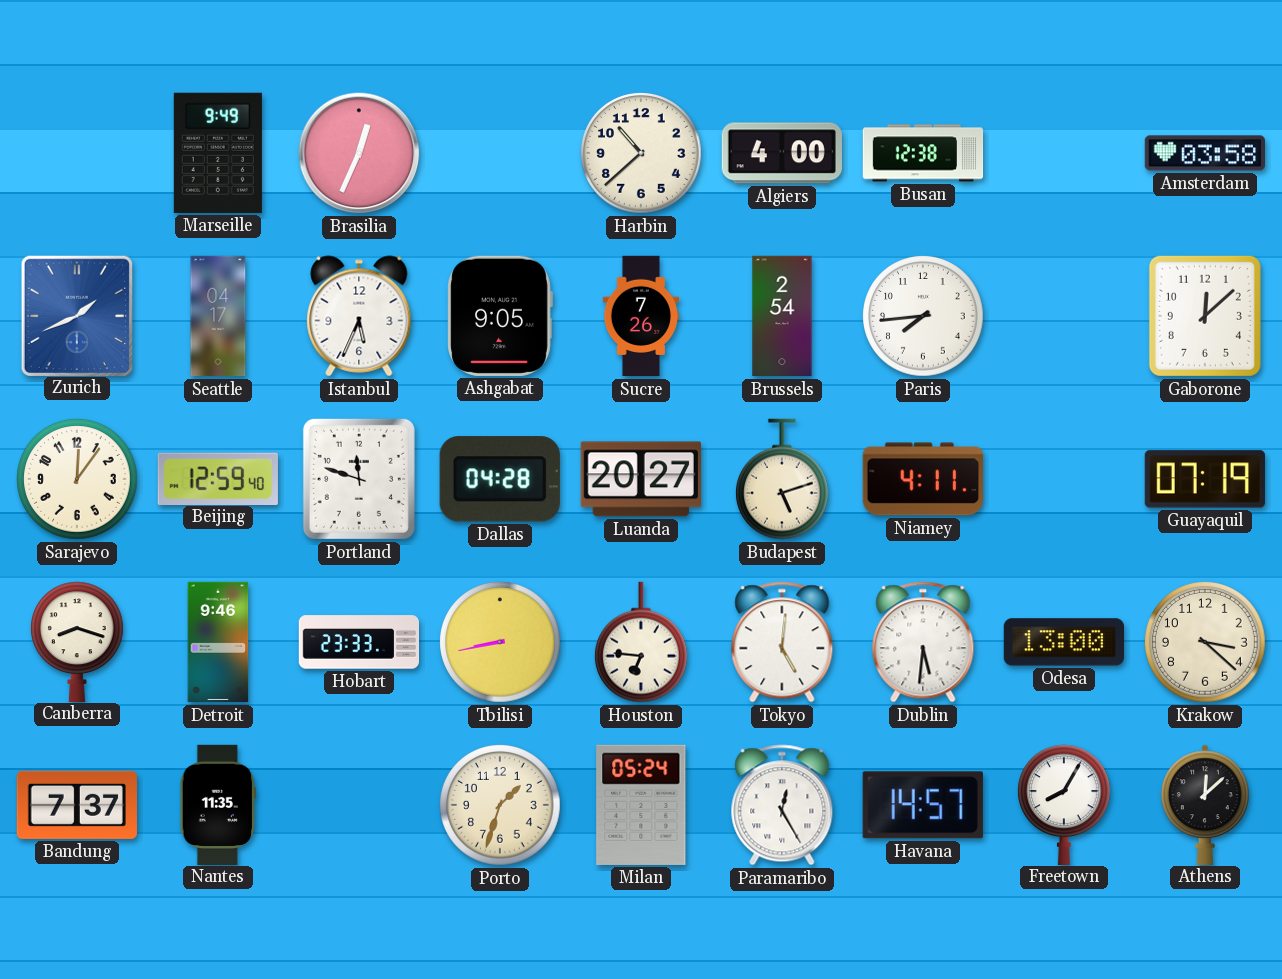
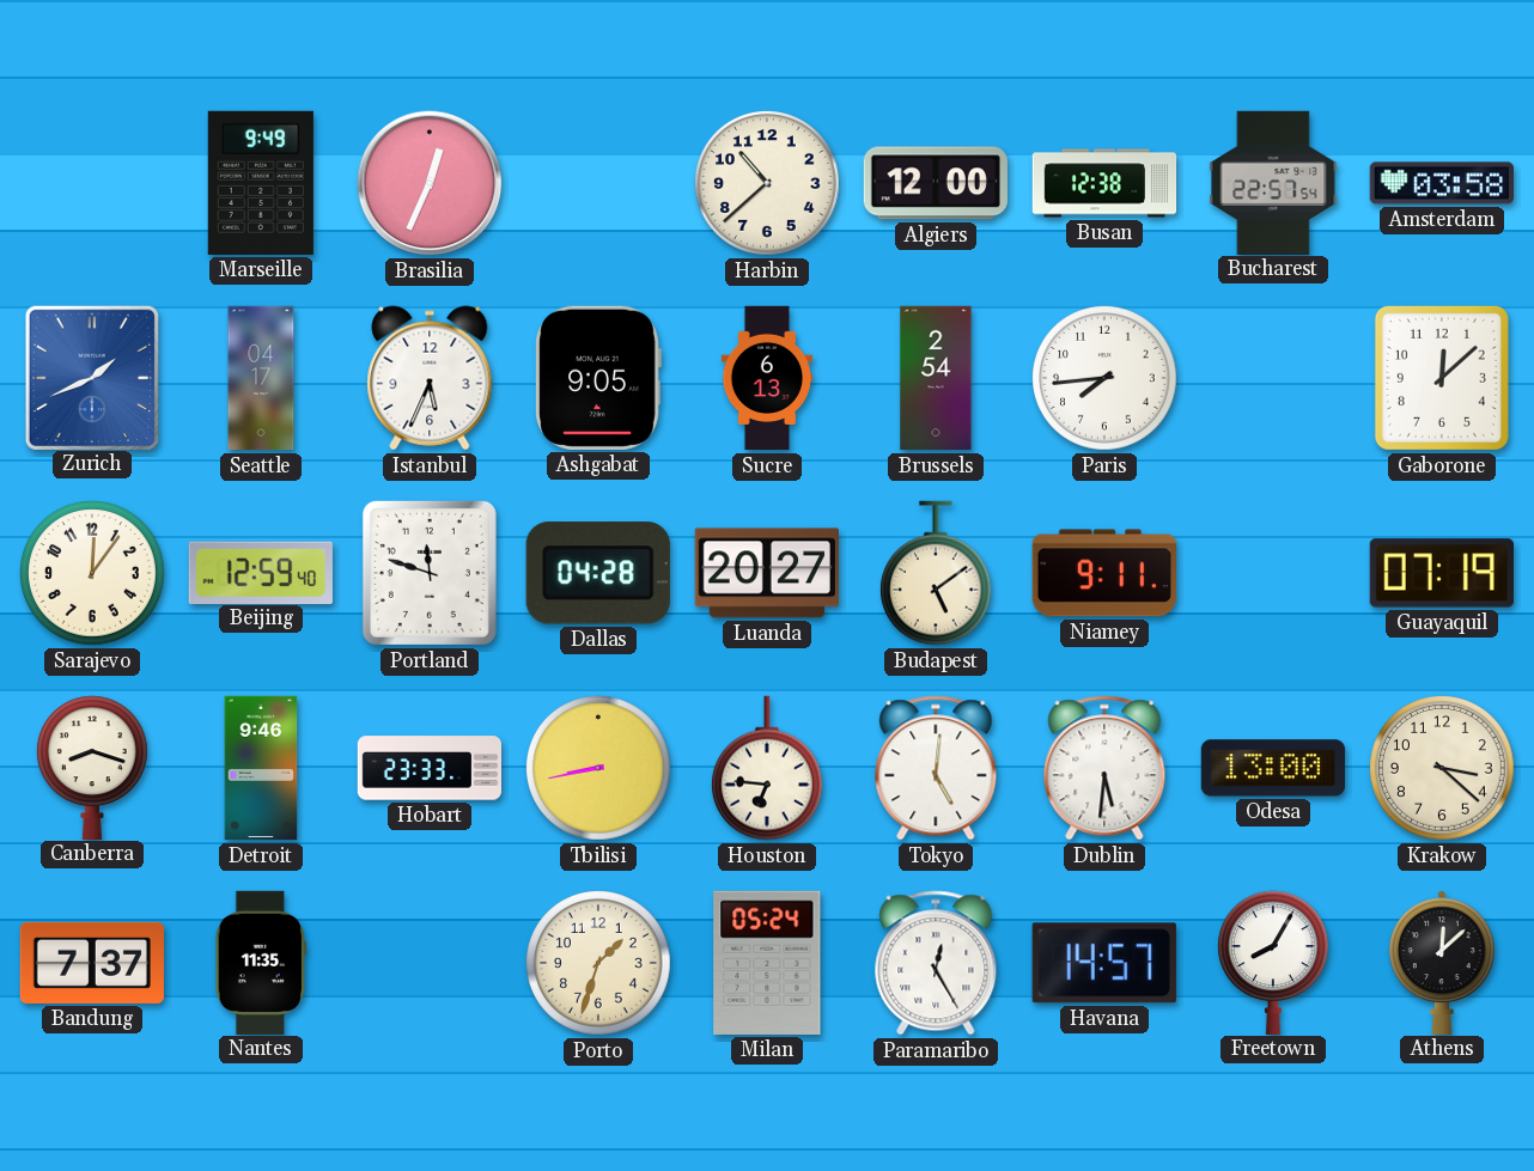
Algiers: 4:00 -> 12:00 (936, 183)
Bucharest: none -> 22:57 (1273, 182)
Sucre: 7:26 -> 6:13 (767, 378)
Budapest: 5:12 -> 5:09 (936, 573)
Niamey: 4:11 -> 9:11 (1104, 573)
